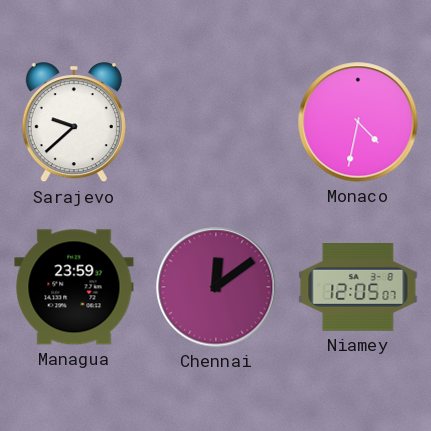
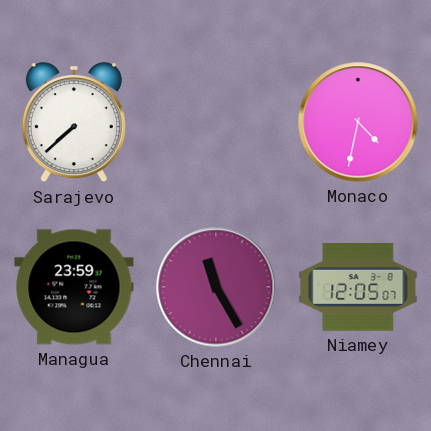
Sarajevo: 9:38 -> 7:38 (74, 123)
Chennai: 12:09 -> 11:25 (216, 287)
